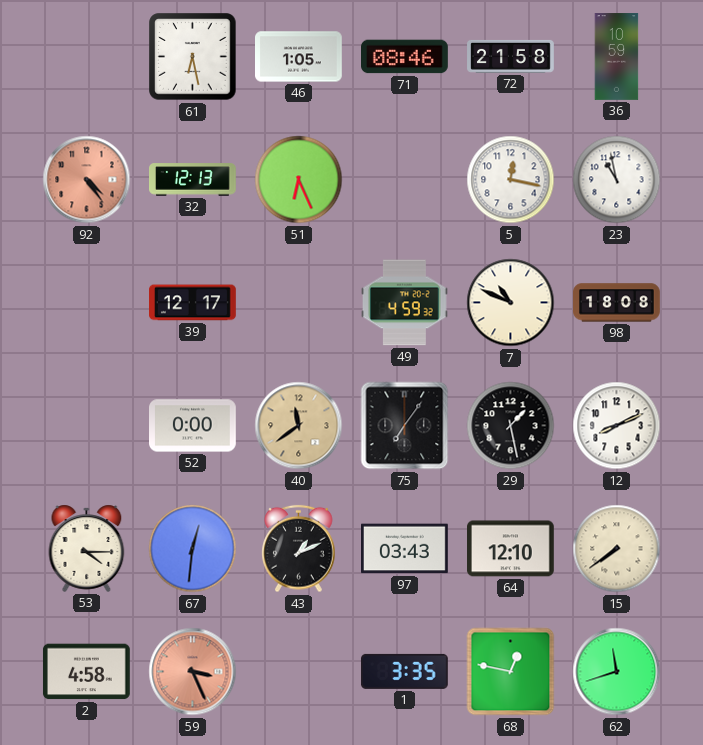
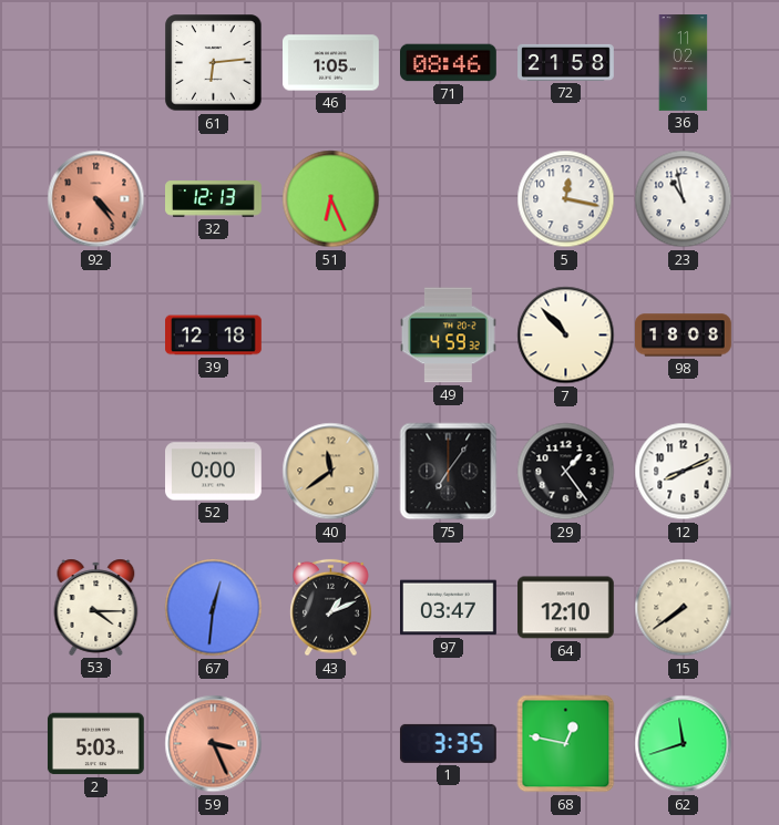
61: 6:28 -> 6:14 (214, 63)
36: 10:59 -> 11:02 (684, 63)
39: 12:17 -> 12:18 (214, 336)
7: 10:49 -> 10:53 (566, 336)
29: 1:28 -> 1:24 (566, 472)
97: 03:43 -> 03:47 (449, 608)
2: 4:58 -> 5:03 (95, 744)
